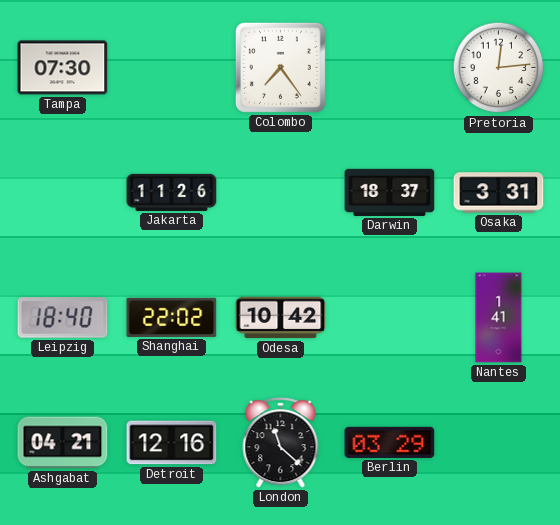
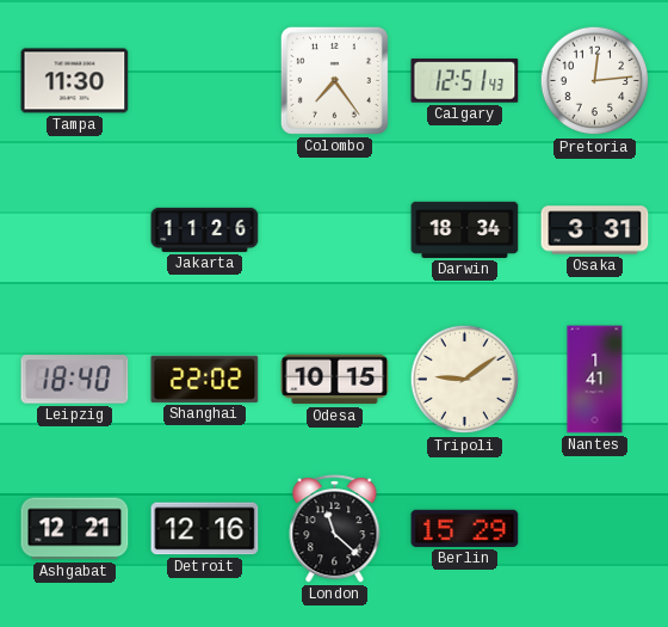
Tampa: 07:30 -> 11:30 (75, 81)
Calgary: none -> 12:51 (465, 81)
Darwin: 18:37 -> 18:34 (465, 229)
Odesa: 10:42 -> 10:15 (335, 380)
Tripoli: none -> 9:09 (465, 380)
Ashgabat: 04:21 -> 12:21 (75, 529)
Berlin: 03:29 -> 15:29 (465, 528)
